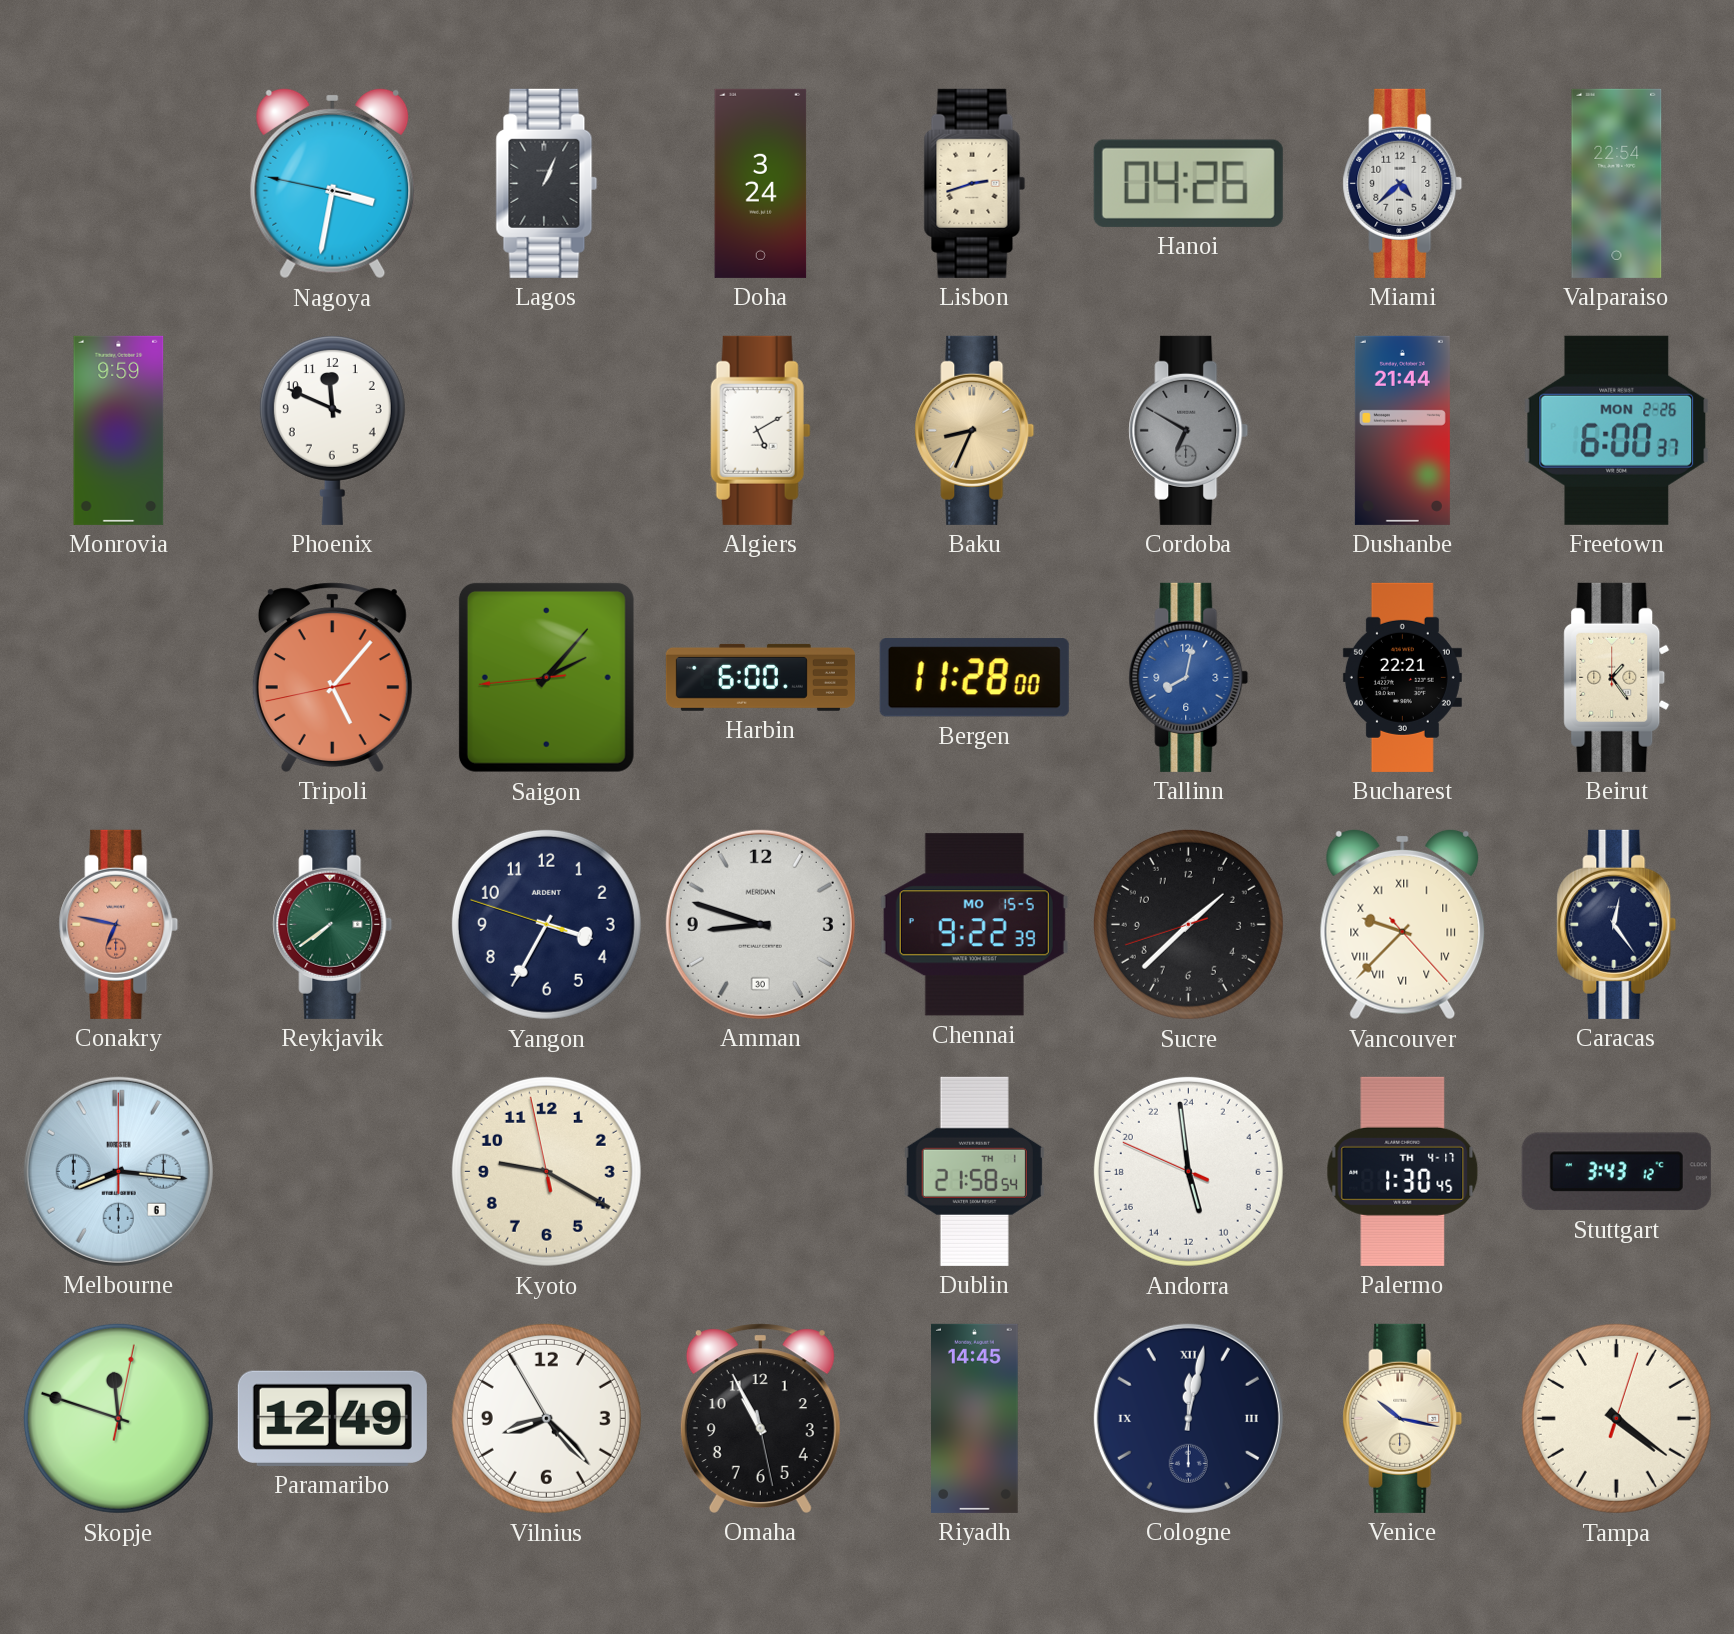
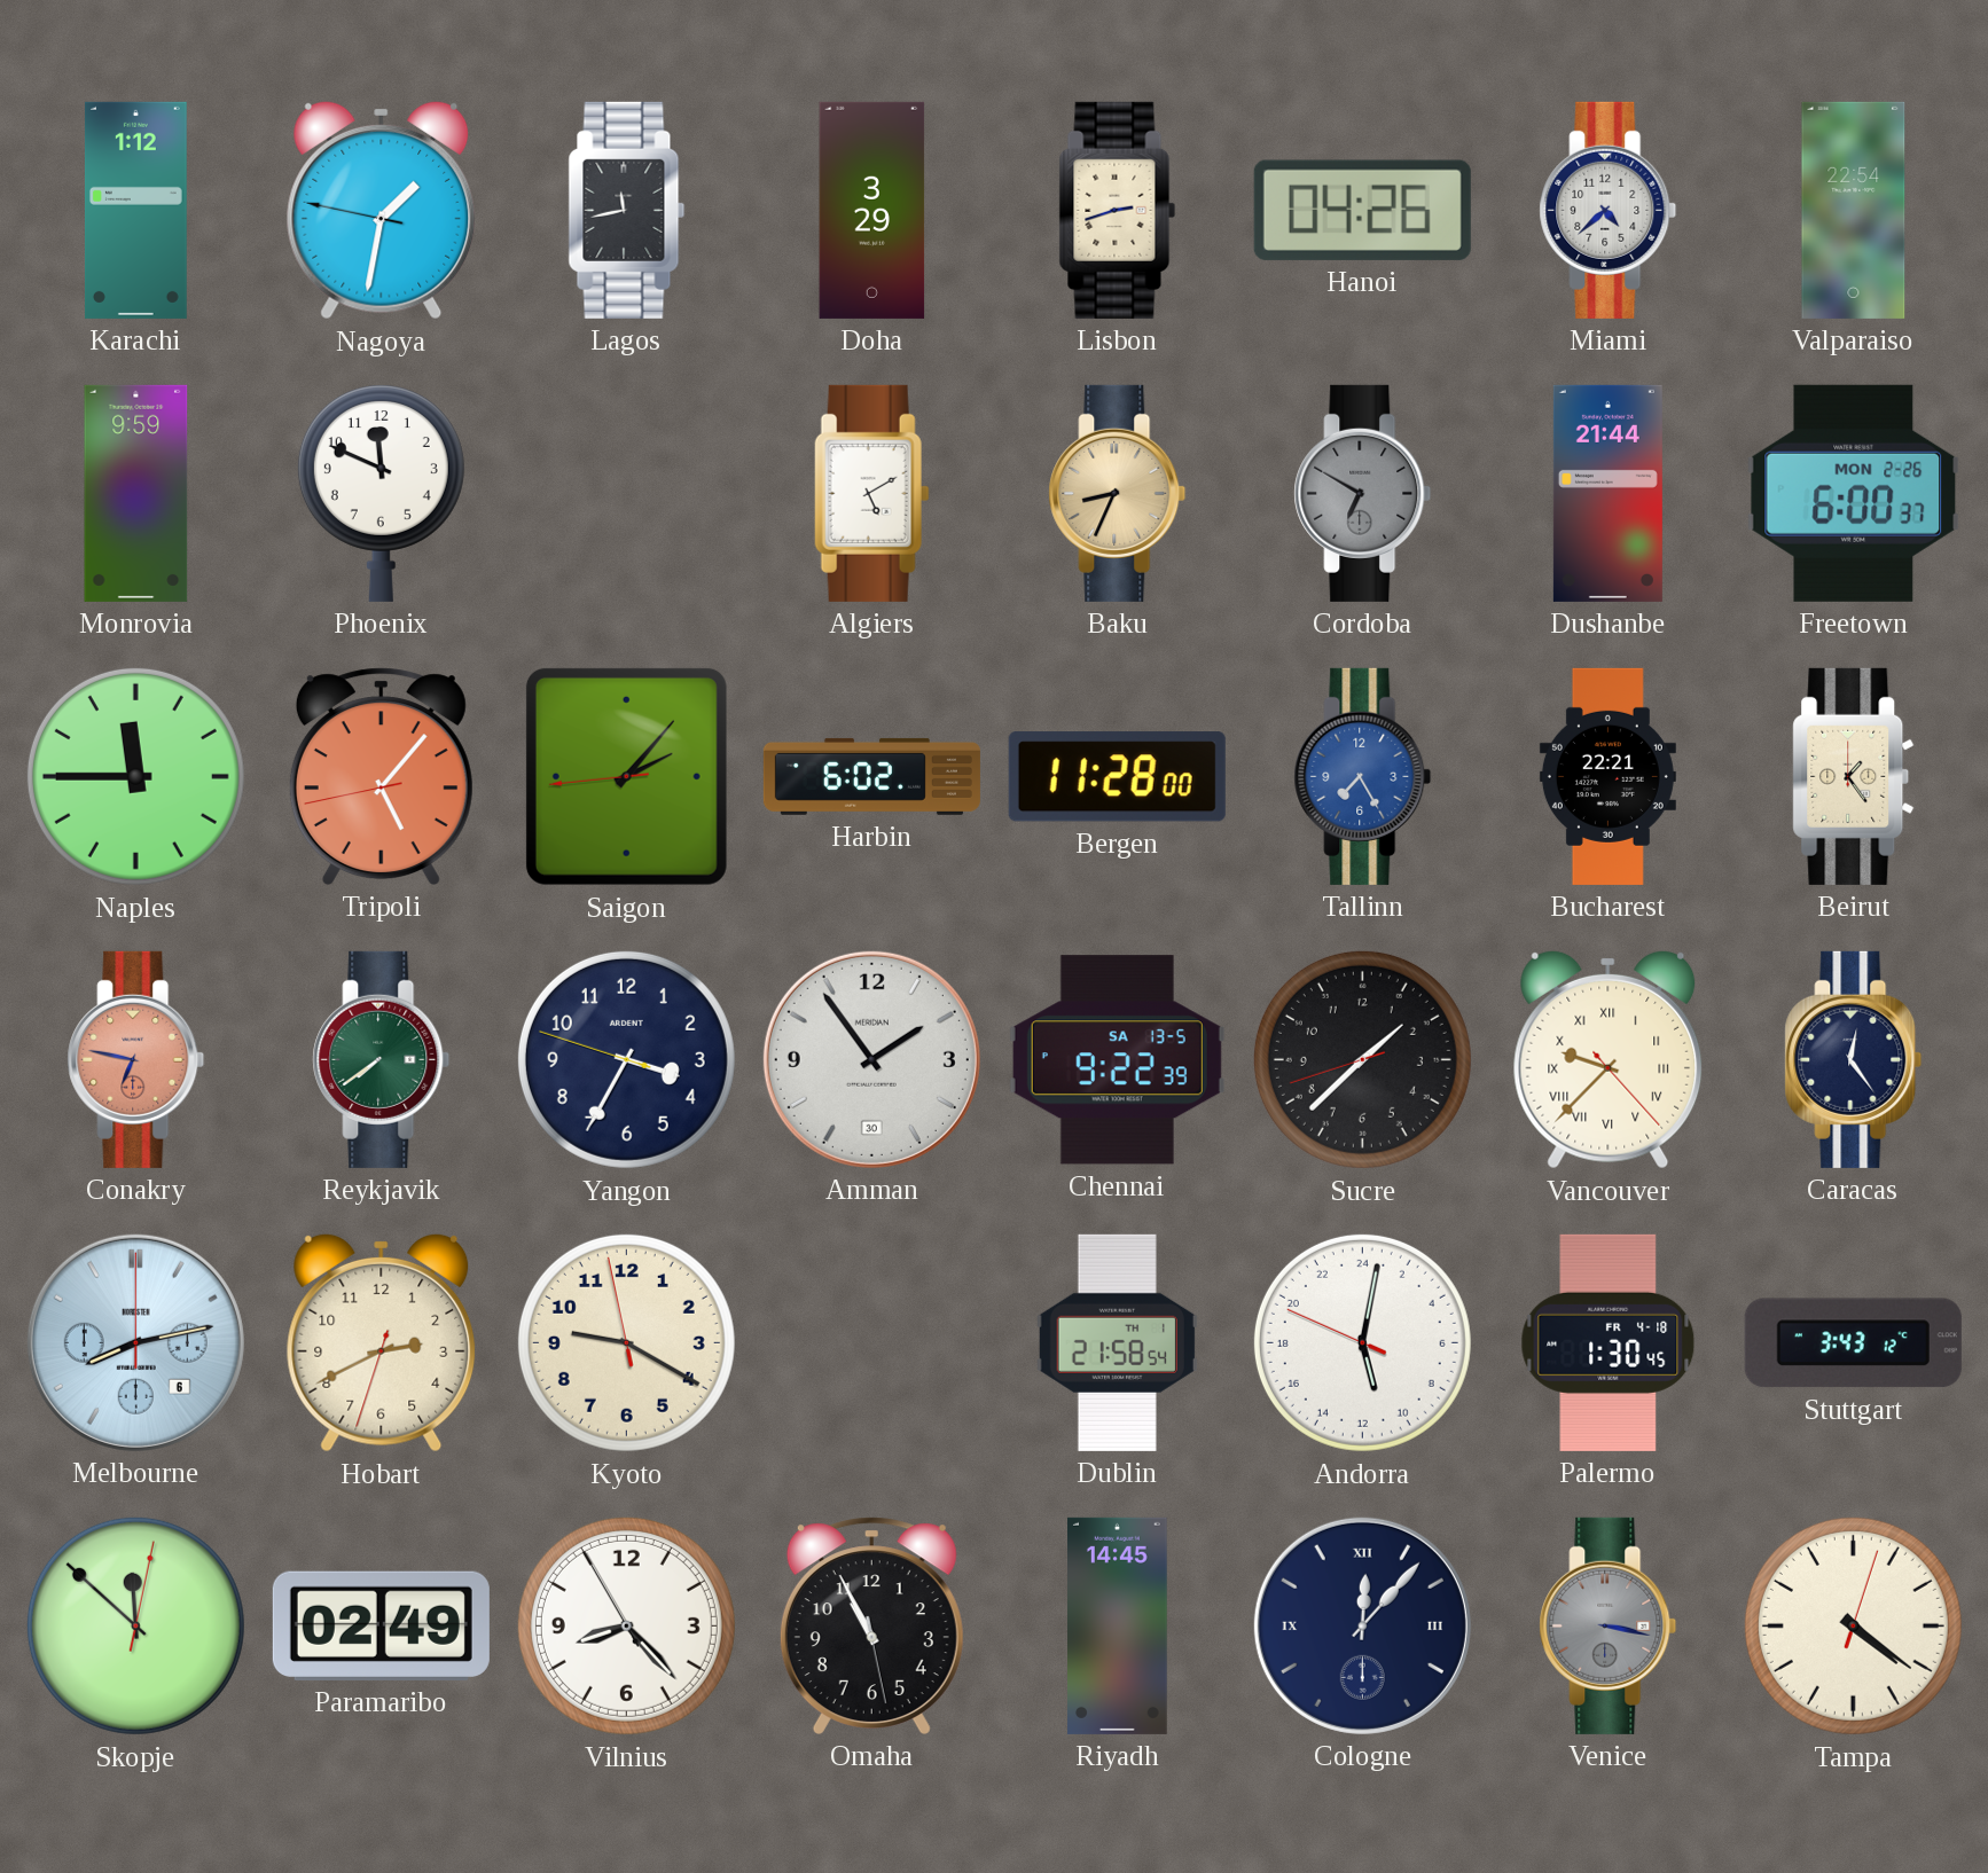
Karachi: none -> 1:12 (135, 210)
Nagoya: 3:31 -> 1:31 (382, 210)
Lagos: 1:04 -> 11:43 (627, 210)
Doha: 3:24 -> 3:29 (872, 210)
Naples: none -> 11:45 (135, 776)
Harbin: 6:00 -> 6:02 (871, 776)
Tallinn: 8:02 -> 7:25 (1363, 776)
Amman: 8:48 -> 1:54 (871, 1059)
Chennai date: MO 15-5 -> SA 13-5 (1117, 1060)
Melbourne: 8:16 -> 8:13 (135, 1342)
Hobart: none -> 2:40 (382, 1342)
Andorra: 10:58 -> 11:01 (1362, 1342)
Palermo date: TH 4-17 -> FR 4-18 (1609, 1342)
Skopje: 11:48 -> 11:52 (135, 1625)
Paramaribo: 12:49 -> 02:49 (381, 1625)
Cologne: 12:02 -> 12:07 (1362, 1625)
Venice: 10:17 -> 3:17 (1609, 1625)
Venice dial: cream -> grey (1609, 1625)
